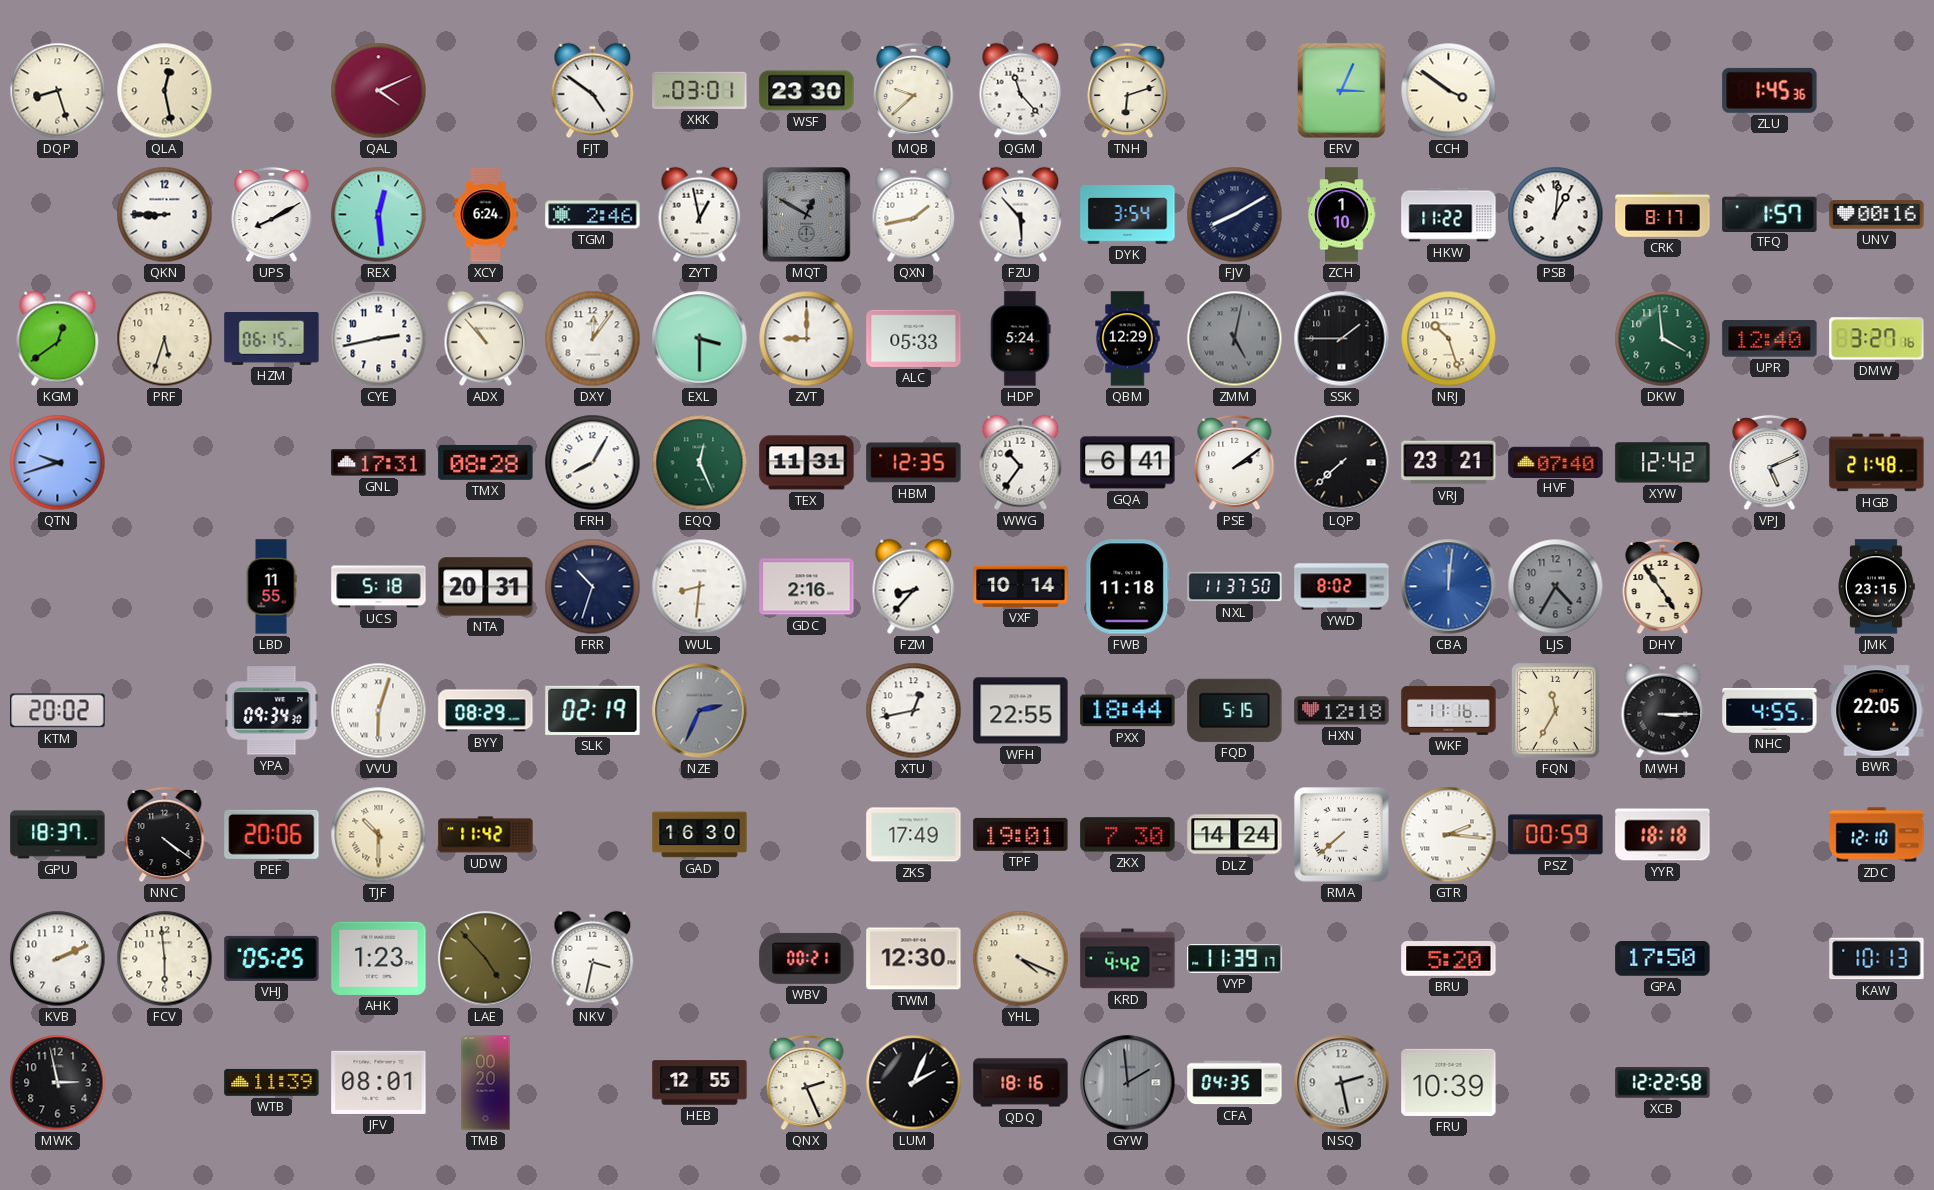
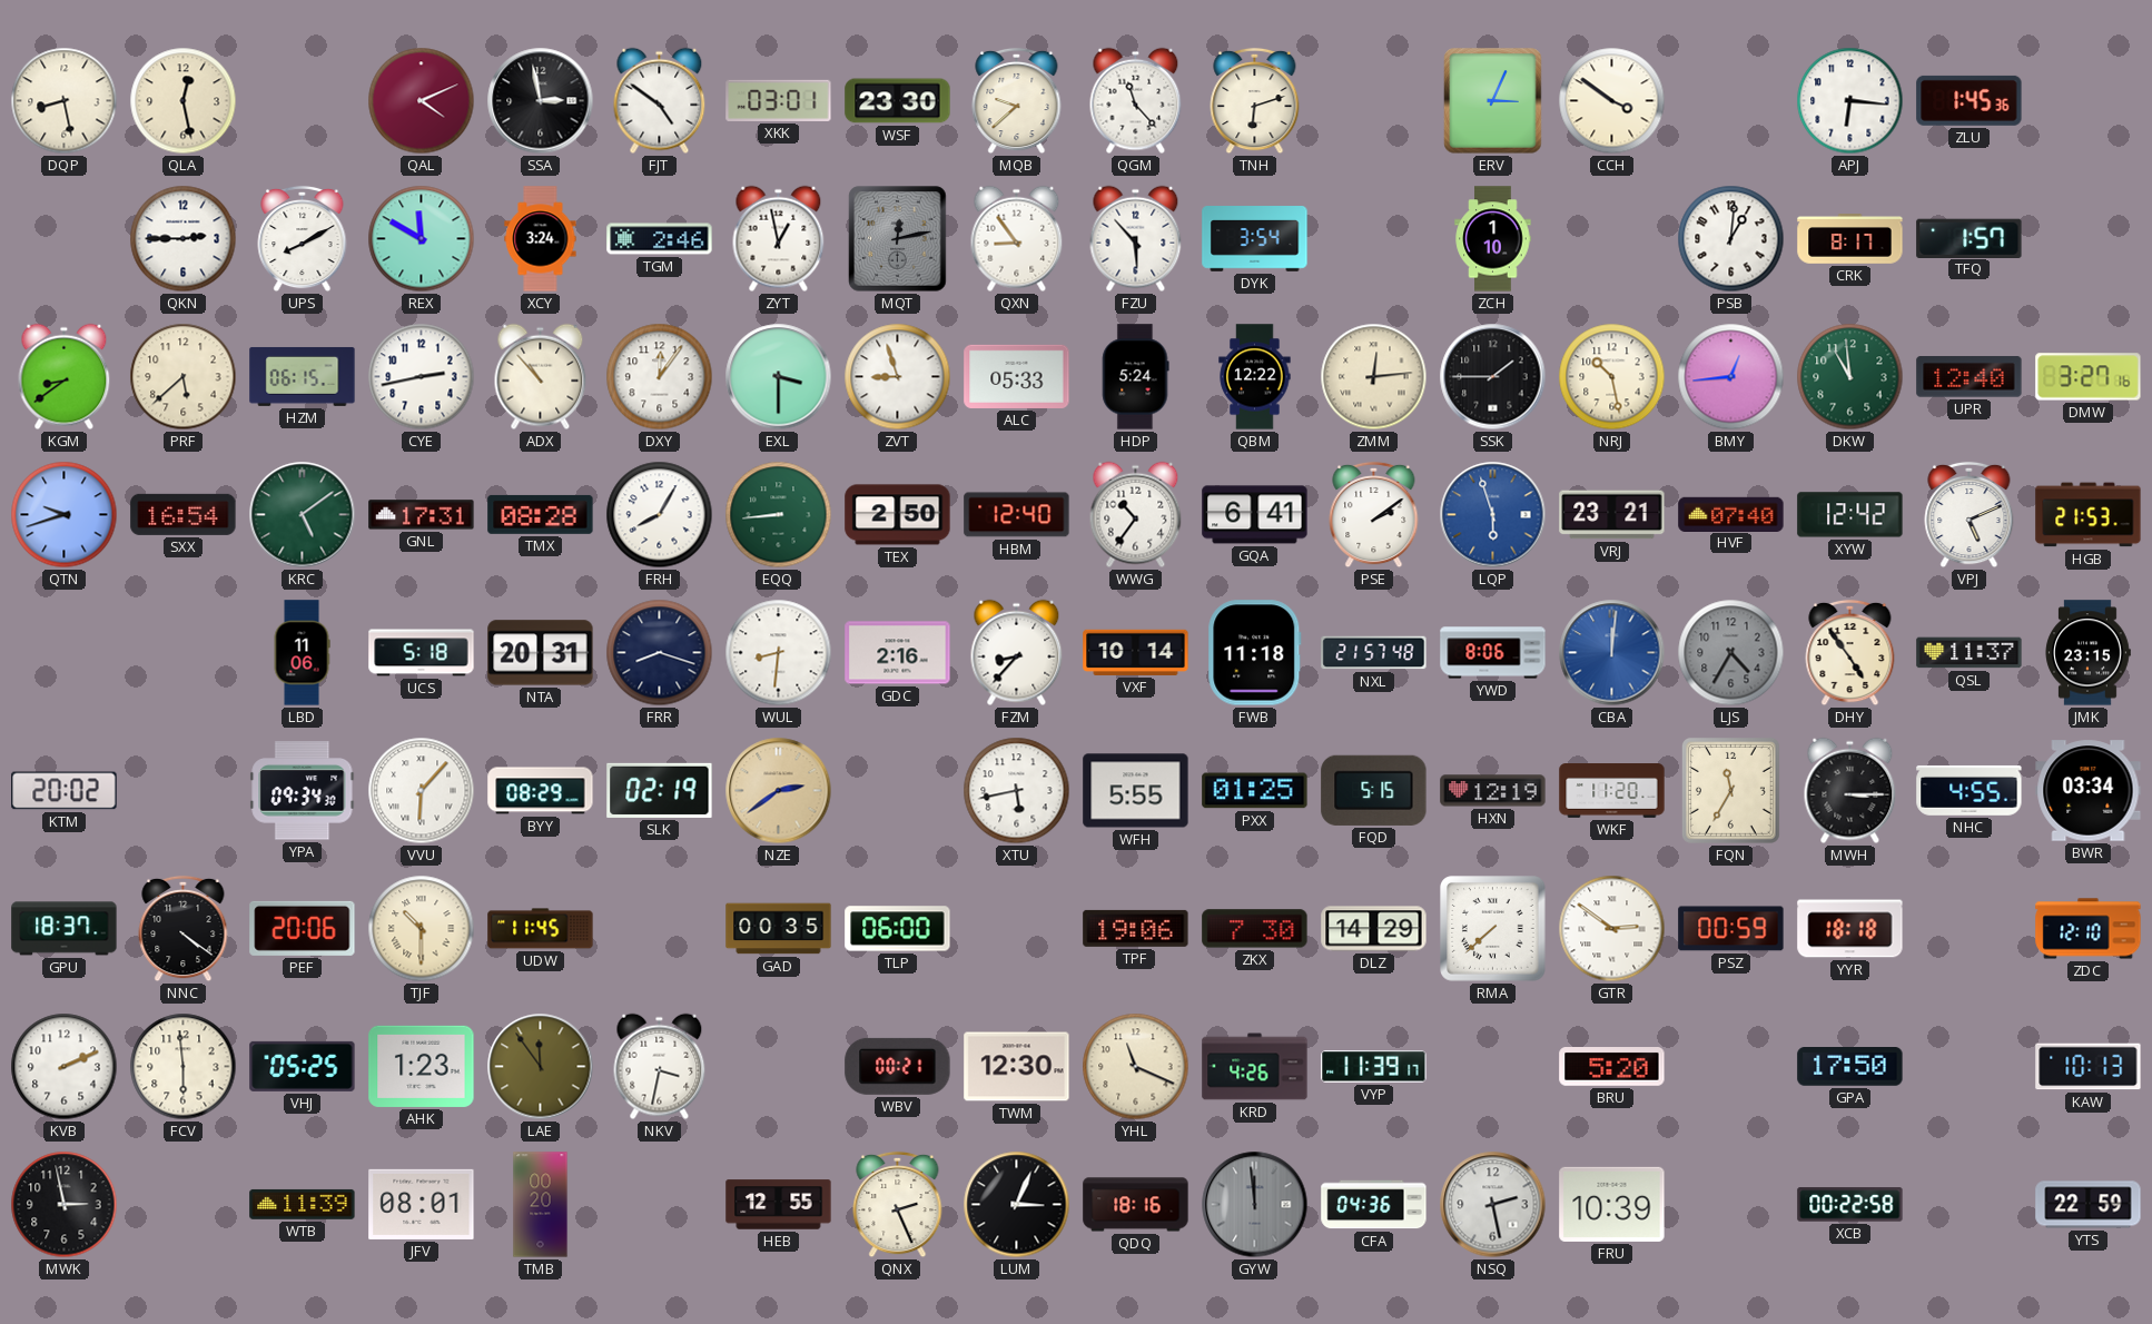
DQP: 8:27 -> 8:28 (65, 101)
SSA: none -> 2:58 (541, 101)
APJ: none -> 6:16 (1850, 101)
QKN: 8:45 -> 2:45 (184, 239)
REX: 12:29 -> 11:50 (422, 239)
XCY: 6:24 -> 3:24 (541, 239)
MQT: 12:50 -> 12:13 (898, 239)
QXN: 1:43 -> 8:54 (1017, 239)
FJV: 8:10 -> none (1235, 215)
HKW: 11:22 -> none (1449, 215)
UNV: 00:16 -> none (1877, 215)
KGM: 12:39 -> 8:39 (65, 377)
PRF: 5:33 -> 5:38 (184, 377)
ZVT: 9:00 -> 8:57 (898, 377)
QBM: 12:29 -> 12:22 (1255, 377)
ZMM: 5:02 -> 12:14 (1374, 377)
ZMM dial: grey -> cream (1374, 377)
NRJ: 10:27 -> 10:28 (1612, 377)
BMY: none -> 12:44 (1731, 377)
DKW: 3:59 -> 10:59 (1850, 377)
SXX: none -> 16:54 (184, 514)
KRC: none -> 5:09 (303, 515)
EQQ: 12:26 -> 8:44 (779, 515)
TEX: 11:31 -> 2:50 (898, 515)
HBM: 12:35 -> 12:40 (1017, 515)
LQP: 7:38 -> 5:57 (1493, 515)
LQP dial: black -> blue (1493, 515)
HGB: 21:48 -> 21:53 (2089, 515)
LBD: 11:55 -> 11:06 (302, 653)
FRR: 10:33 -> 8:18 (660, 653)
NXL: 11:37 -> 21:57 (1374, 653)
YWD: 8:02 -> 8:06 (1493, 653)
QSL: none -> 11:37 (1970, 653)
VVU: 6:03 -> 6:07 (422, 791)
NZE: 2:34 -> 2:39 (779, 791)
NZE dial: grey -> champagne (779, 791)
XTU: 12:43 -> 5:43 (1017, 791)
WFH: 22:55 -> 5:55 (1136, 791)
PXX: 18:44 -> 01:25 (1255, 791)
HXN: 12:18 -> 12:19 (1493, 791)
WKF: 11:16 -> 11:20 (1612, 791)
BWR: 22:05 -> 03:34 (2089, 791)
UDW: 11:42 -> 11:45 (541, 929)
GAD: 16:30 -> 00:35 (779, 929)
TLP: none -> 06:00 (898, 929)
ZKS: 17:49 -> none (914, 835)
TPF: 19:01 -> 19:06 (1136, 928)
DLZ: 14:24 -> 14:29 (1374, 929)
GTR: 2:16 -> 2:51 (1612, 929)
LAE: 4:53 -> 11:54 (541, 1067)
YHL: 4:19 -> 11:19 (1136, 1067)
KRD: 4:42 -> 4:26 (1255, 1067)
LUM: 2:04 -> 3:04 (1017, 1205)
GYW: 1:59 -> 11:59 (1255, 1205)
CFA: 04:35 -> 04:36 (1374, 1205)
XCB: 12:22 -> 00:22 (1850, 1205)
YTS: none -> 22:59 (2089, 1205)
